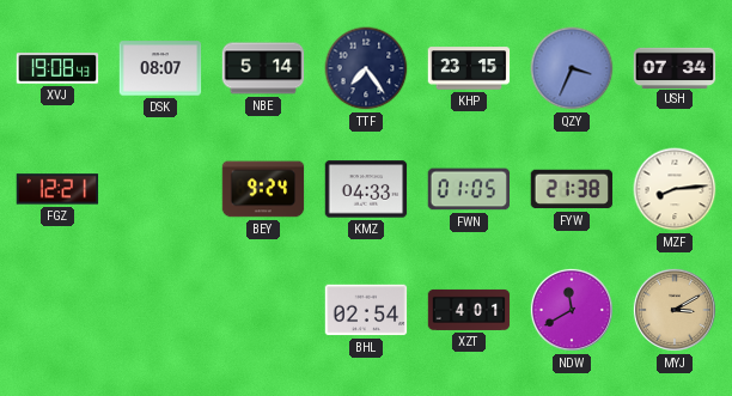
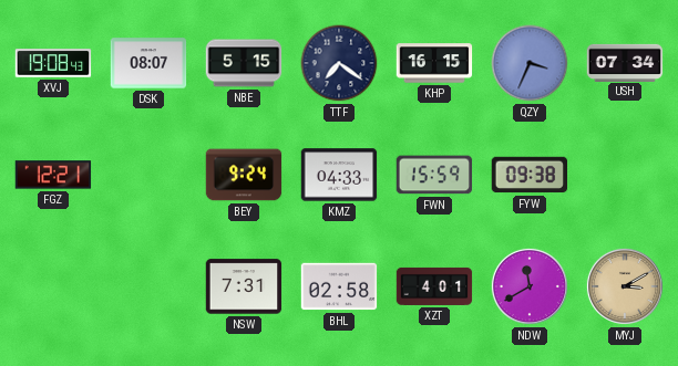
NBE: 5:14 -> 5:15 (244, 63)
TTF: 7:24 -> 7:21 (339, 63)
KHP: 23:15 -> 16:15 (434, 63)
FWN: 01:05 -> 15:59 (434, 175)
FYW: 21:38 -> 09:38 (530, 175)
MZF: 8:14 -> none (675, 189)
NSW: none -> 7:31 (244, 286)
BHL: 02:54 -> 02:58 (339, 286)
